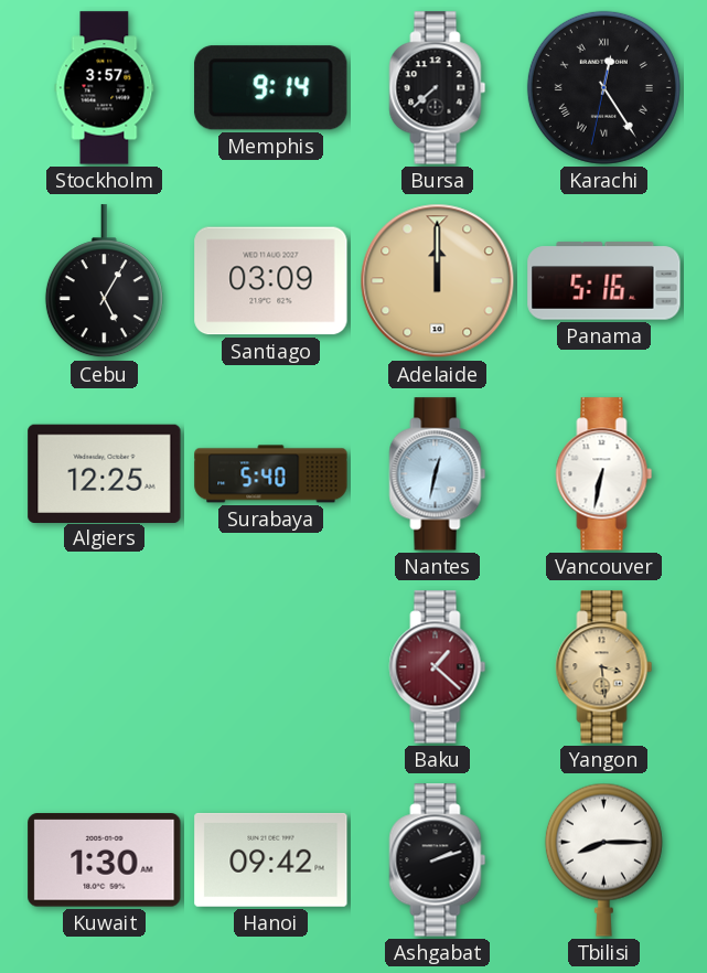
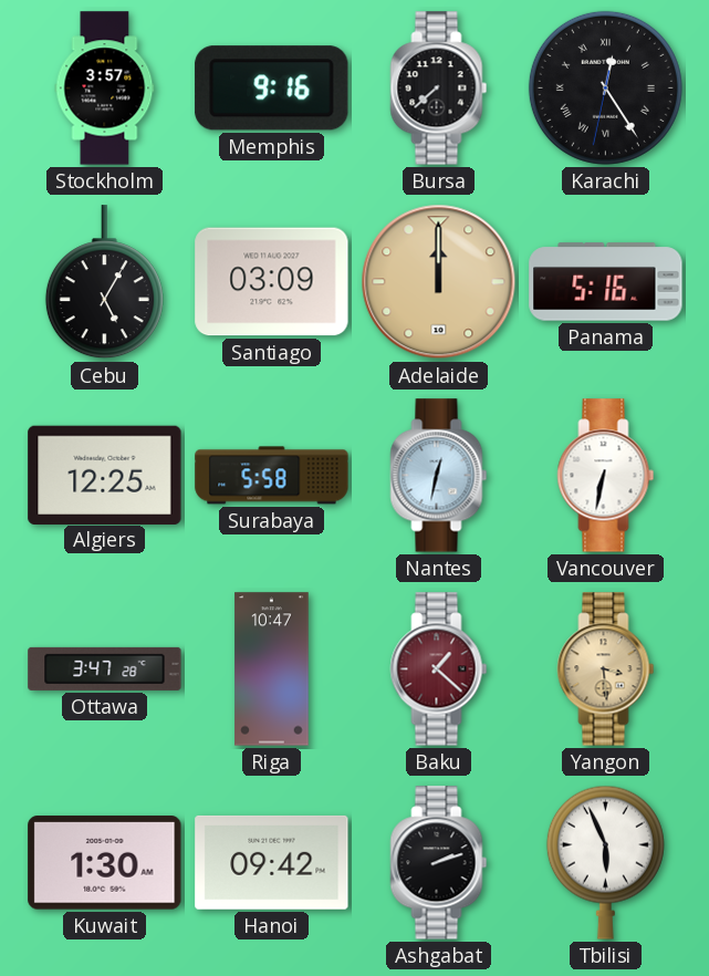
Memphis: 9:14 -> 9:16 (272, 89)
Surabaya: 5:40 -> 5:58 (272, 476)
Ottawa: none -> 3:47 (105, 668)
Riga: none -> 10:47 (272, 669)
Tbilisi: 8:15 -> 5:56 (605, 862)
